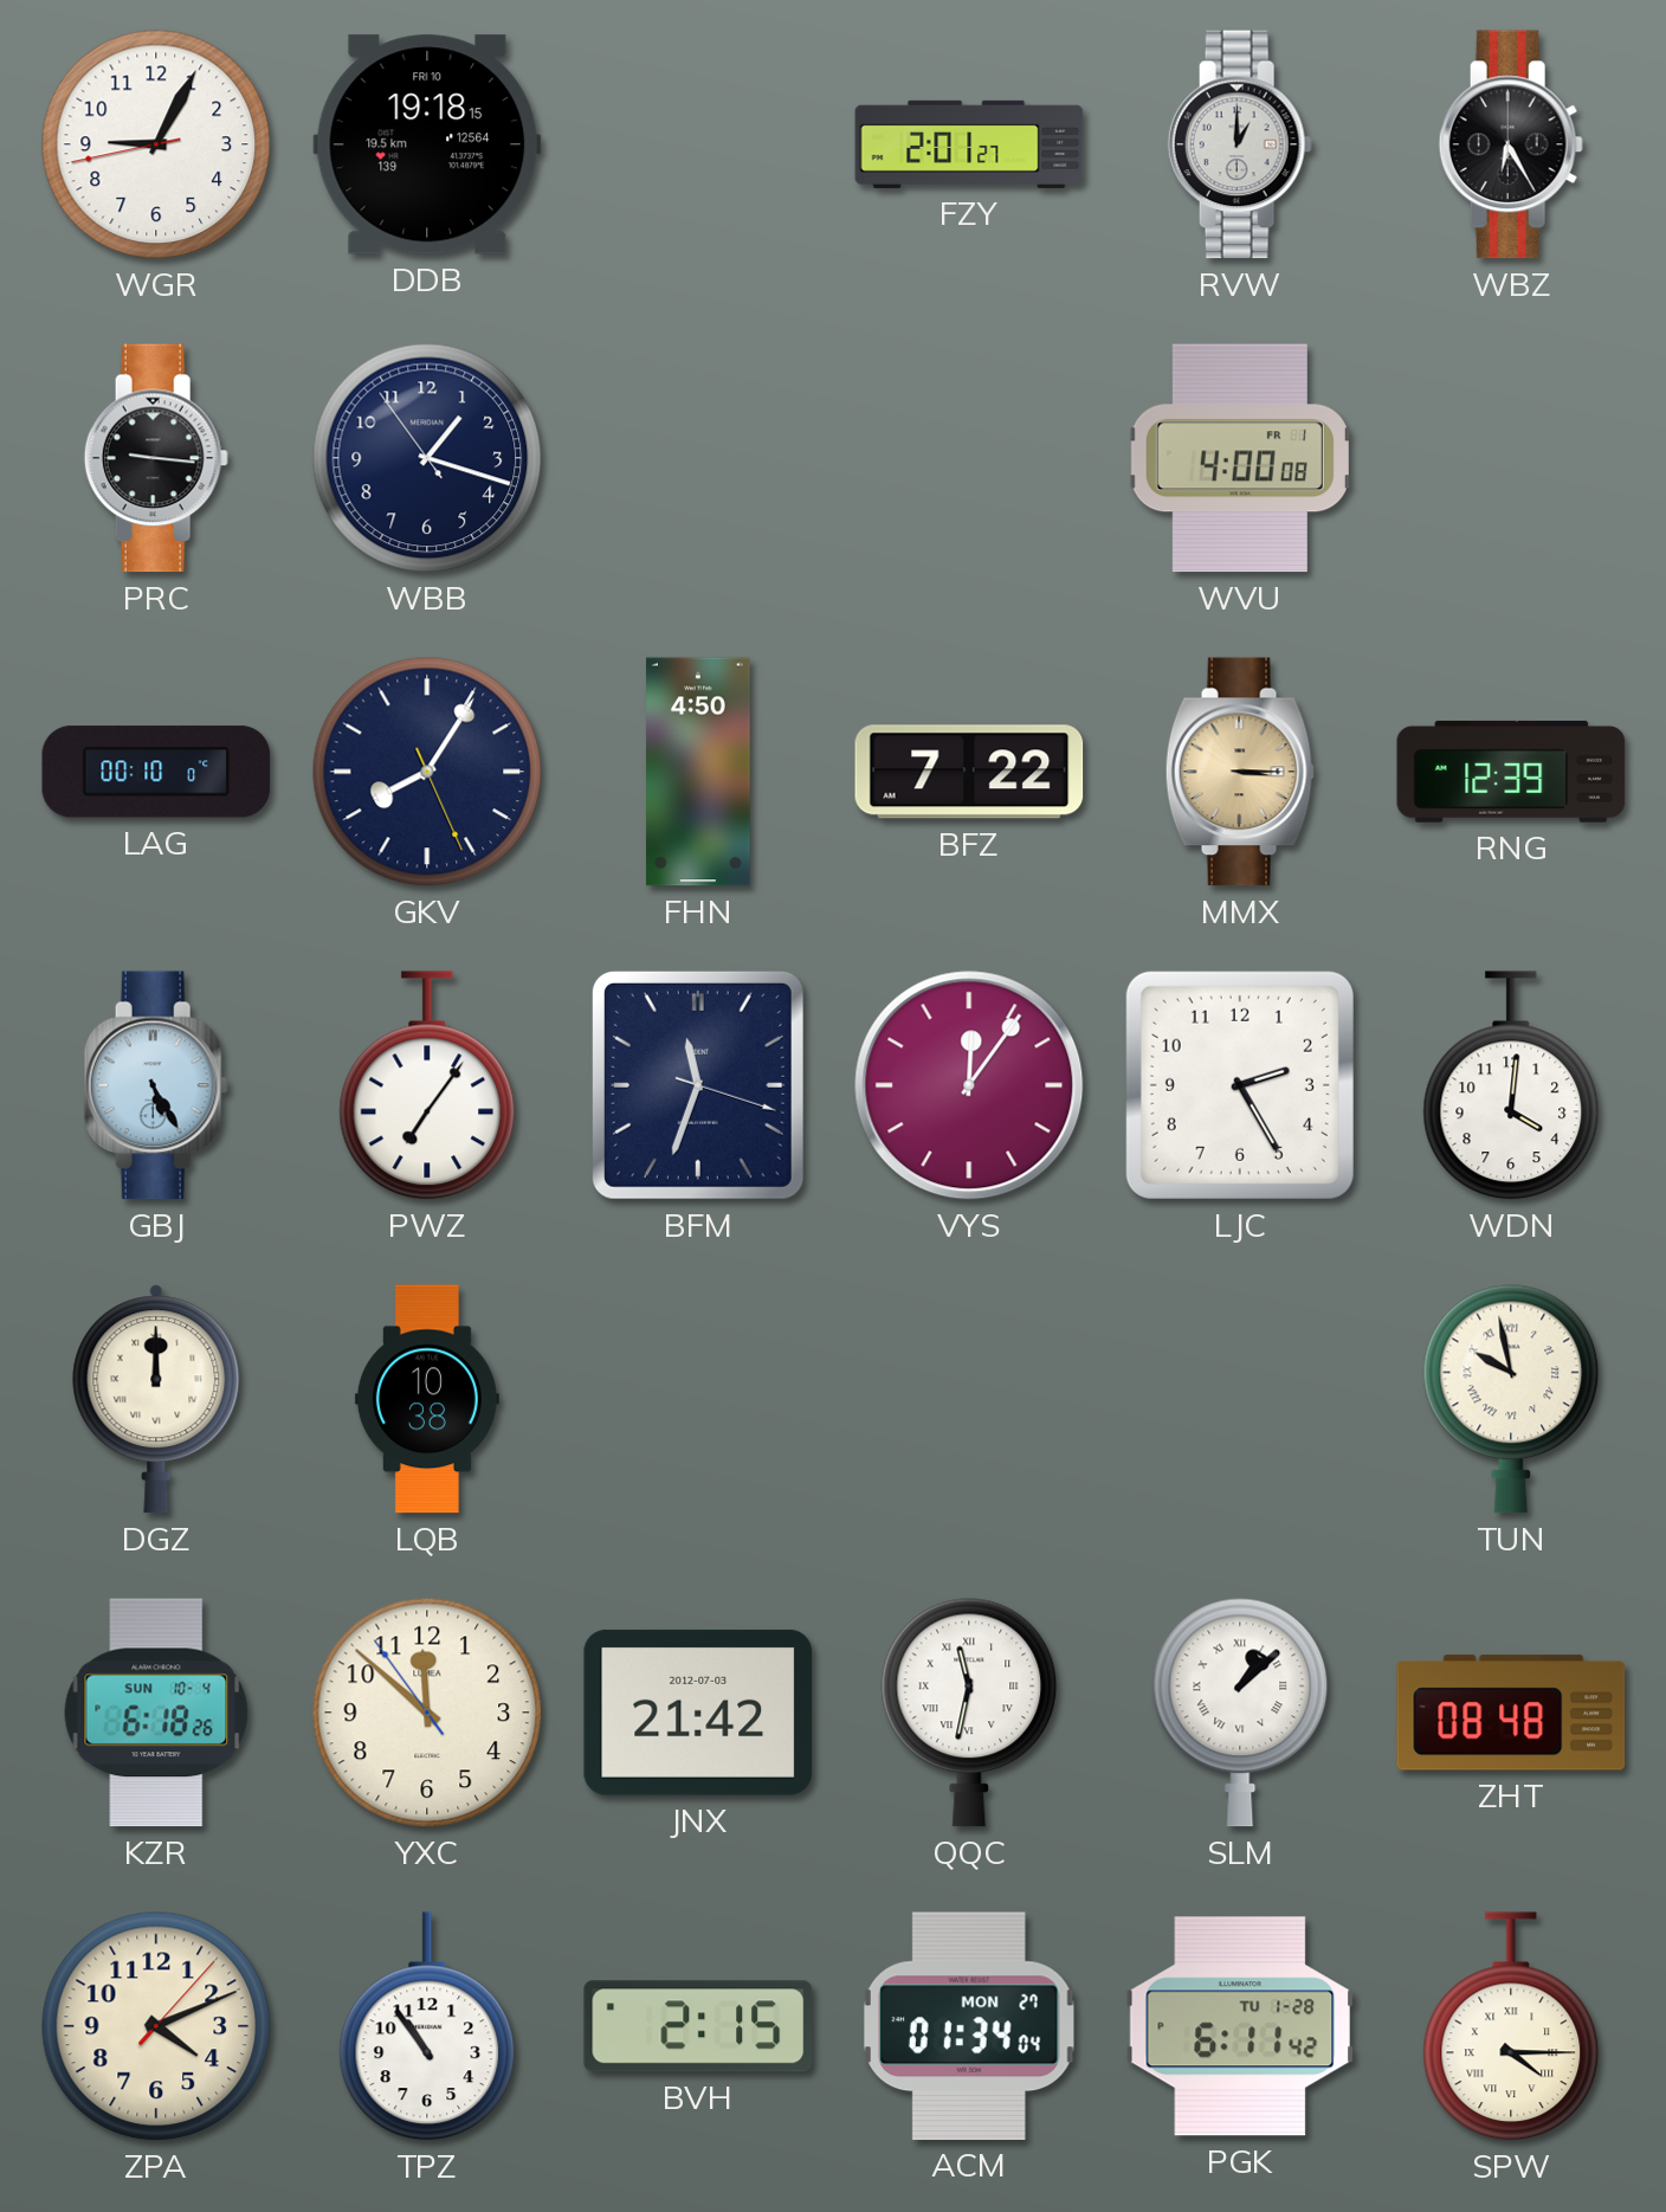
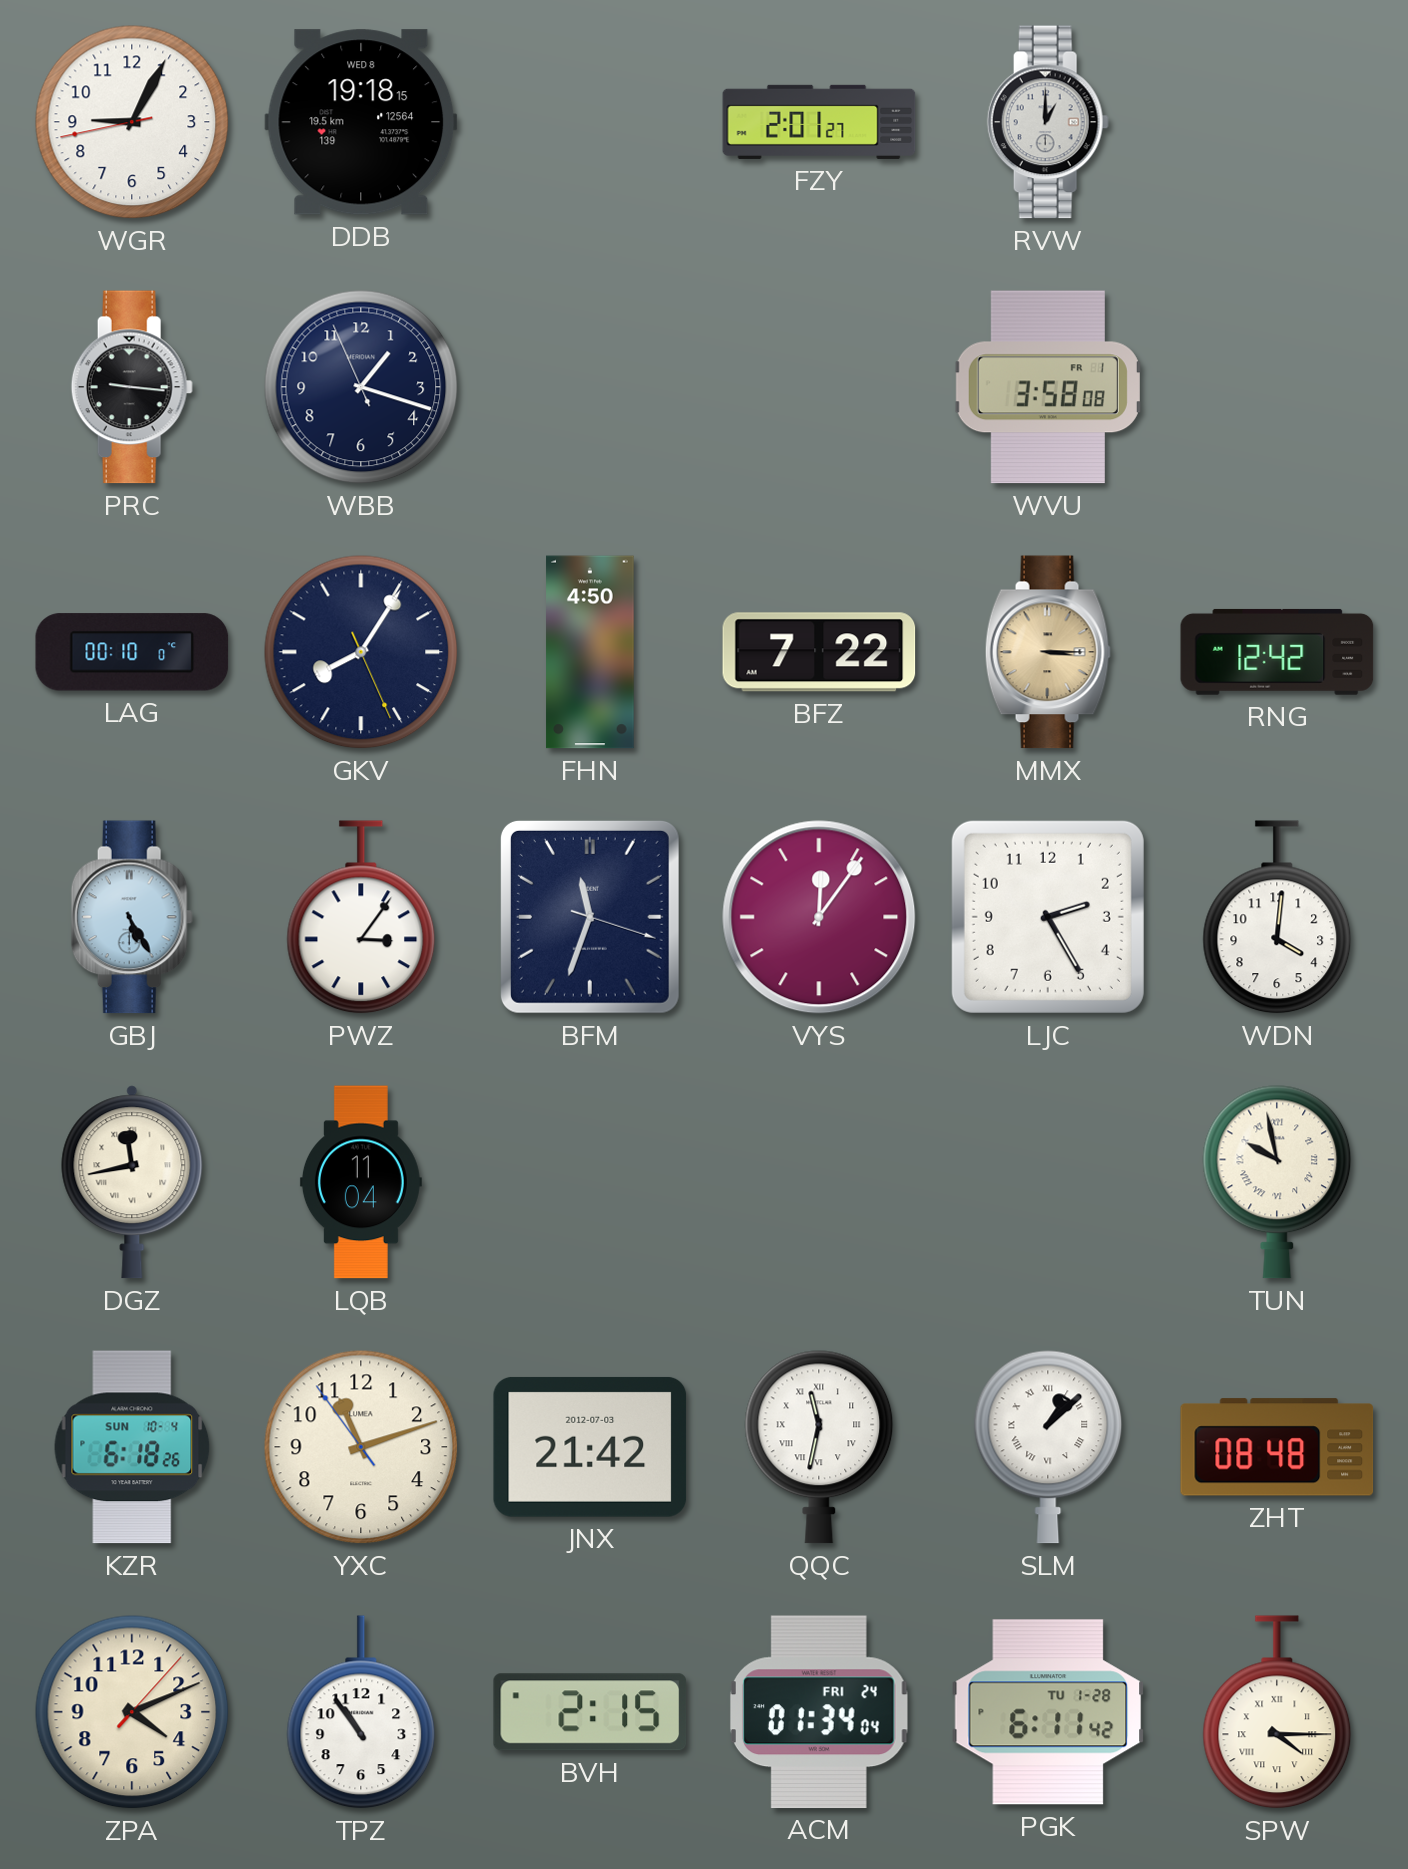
DDB date: FRI 10 -> WED 8 (361, 122)
WBZ: 6:25 -> none (1511, 144)
WBB: 1:17:54 -> 1:17:56 (361, 387)
WVU: 4:00 -> 3:58 (1048, 387)
RNG: 12:39 -> 12:42 (1277, 652)
PWZ: 7:06 -> 3:06 (361, 917)
DGZ: 12:00 -> 11:43 (132, 1182)
LQB: 10:38 -> 11:04 (361, 1182)
YXC: 11:51 -> 11:11 (361, 1447)
ACM date: MON 27 -> FRI 24 (819, 1712)
